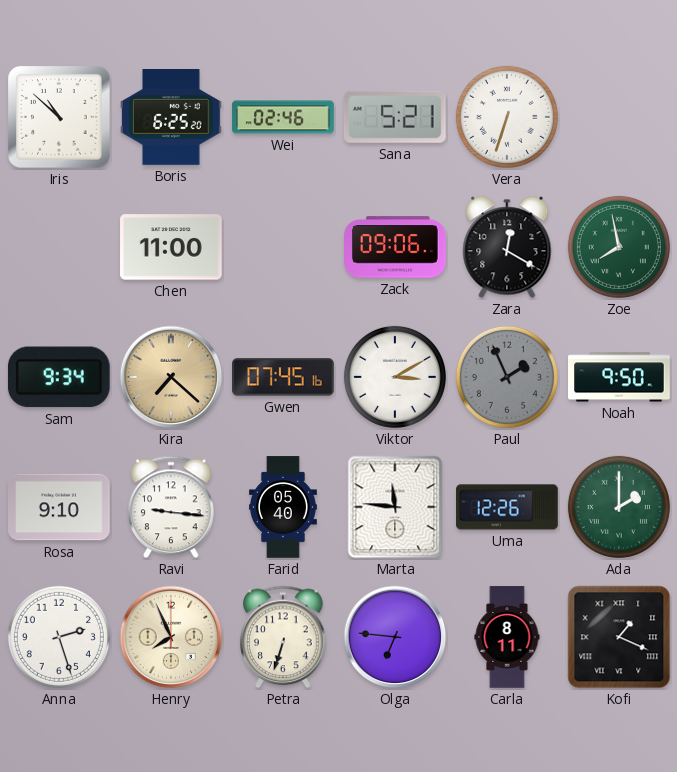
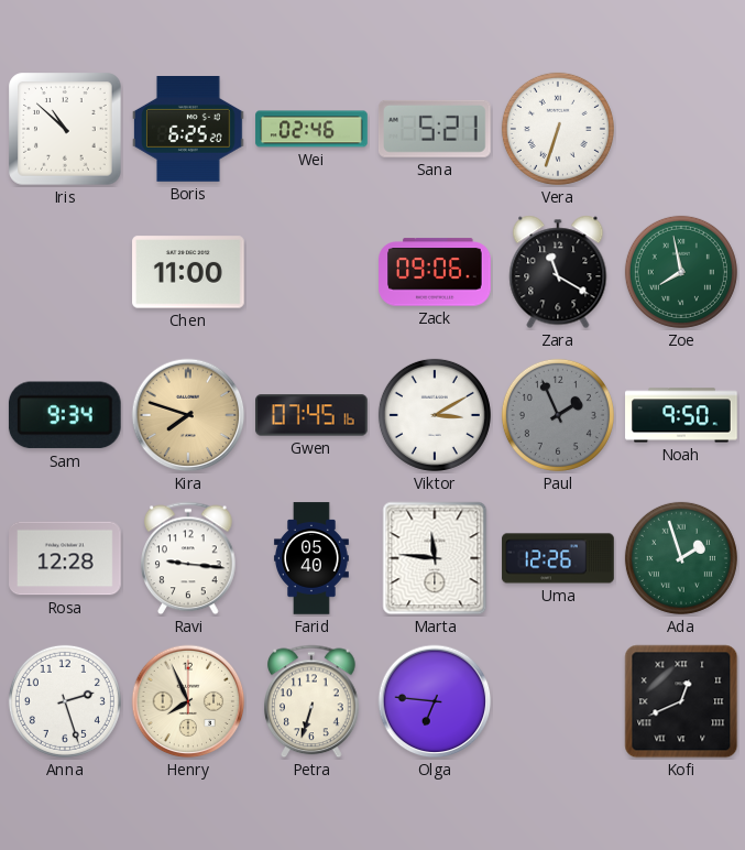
Zara: 12:20 -> 11:20 (558, 272)
Kira: 7:22 -> 7:48 (188, 415)
Rosa: 9:10 -> 12:28 (65, 558)
Ada: 2:00 -> 1:57 (681, 558)
Carla: 8:11 -> none (507, 637)
Kofi: 1:19 -> 12:41 (681, 701)
